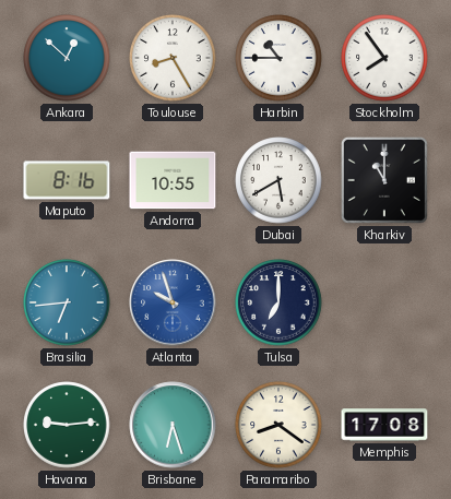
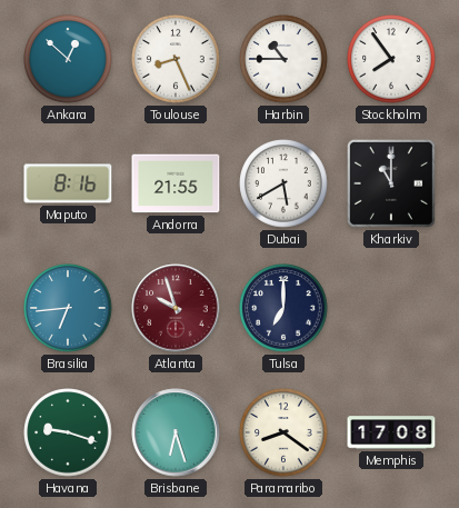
Toulouse: 8:25 -> 8:26 (176, 59)
Andorra: 10:55 -> 21:55 (176, 183)
Atlanta dial: blue -> burgundy (176, 308)
Havana: 9:14 -> 9:18 (68, 432)
